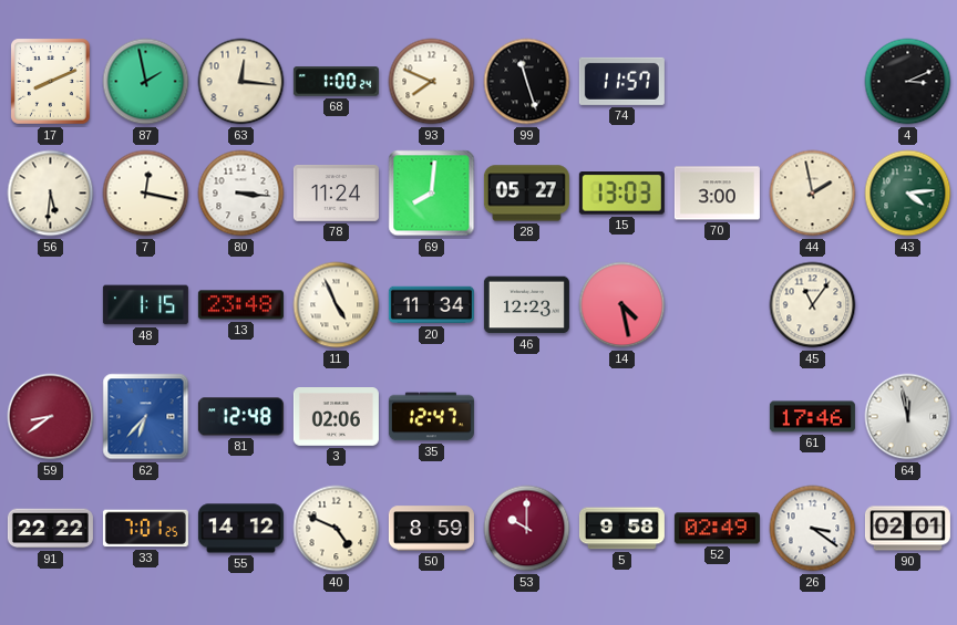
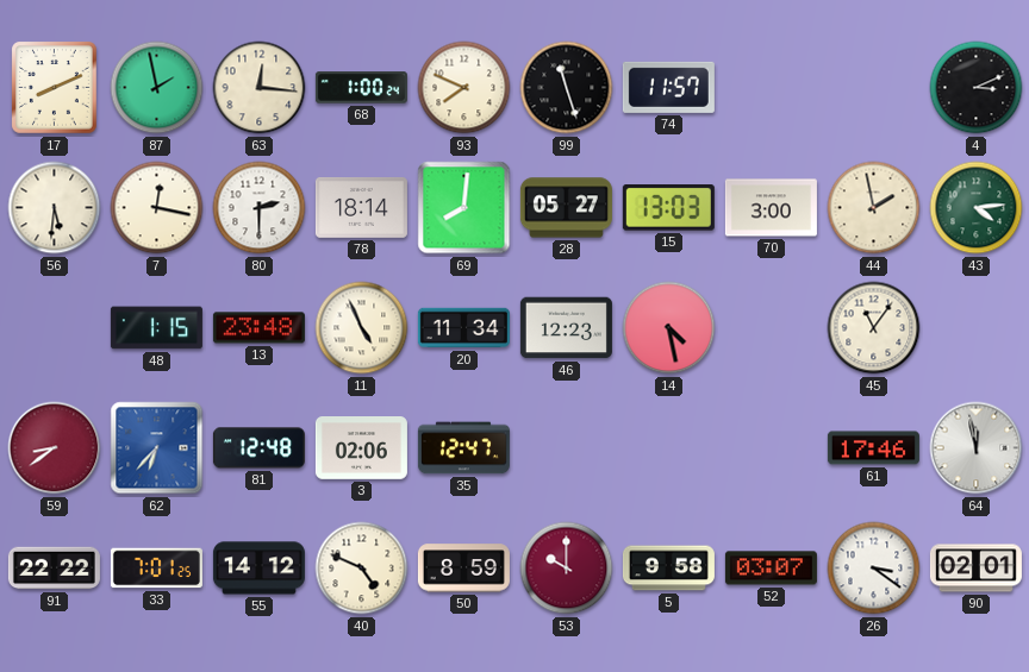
80: 3:16 -> 2:30 (260, 208)
78: 11:24 -> 18:14 (361, 207)
52: 02:49 -> 03:07 (771, 569)
